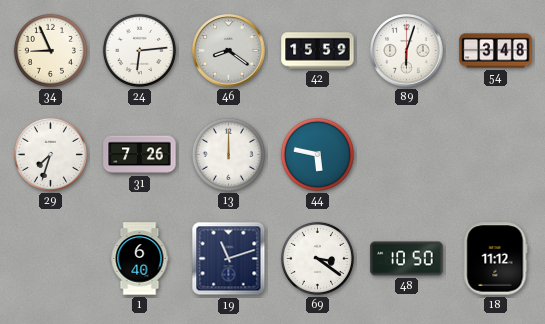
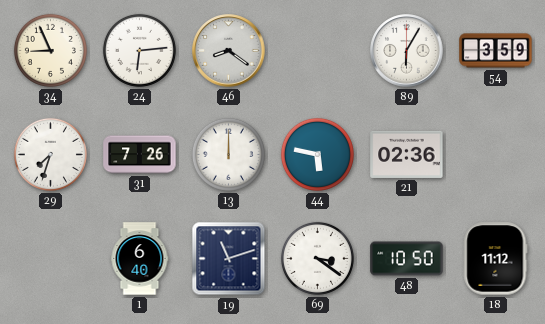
42: 15:59 -> none (318, 51)
89: 6:03 -> 6:05 (407, 51)
54: 3:48 -> 3:59 (496, 51)
21: none -> 02:36 (407, 154)
